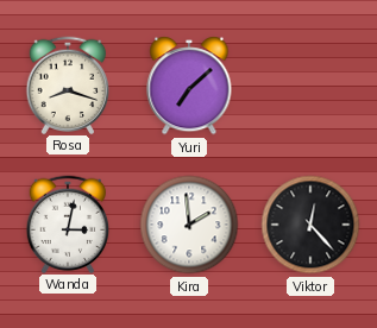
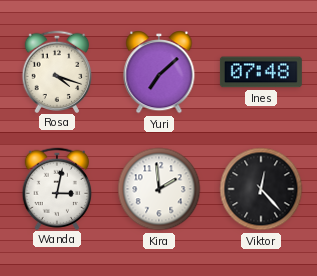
Rosa: 8:18 -> 4:18 (57, 71)
Ines: none -> 07:48 (261, 72)
